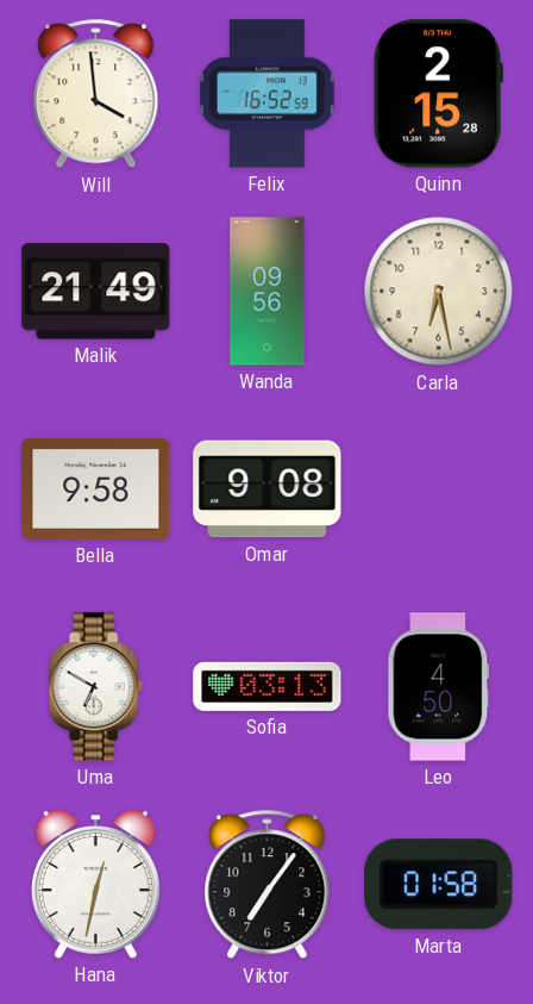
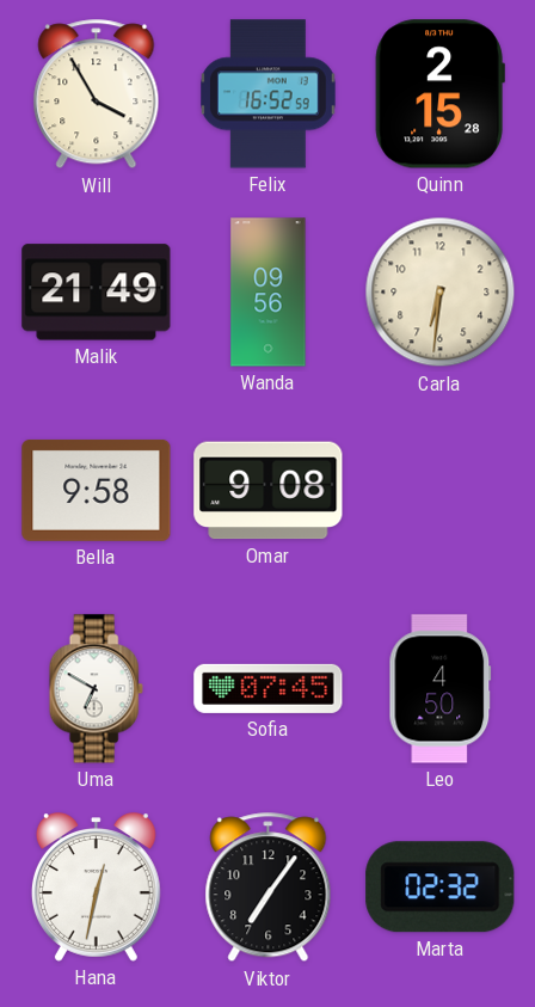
Will: 3:59 -> 3:55 (97, 94)
Carla: 6:28 -> 6:31 (441, 293)
Sofia: 03:13 -> 07:45 (269, 688)
Marta: 01:58 -> 02:32 (441, 888)
